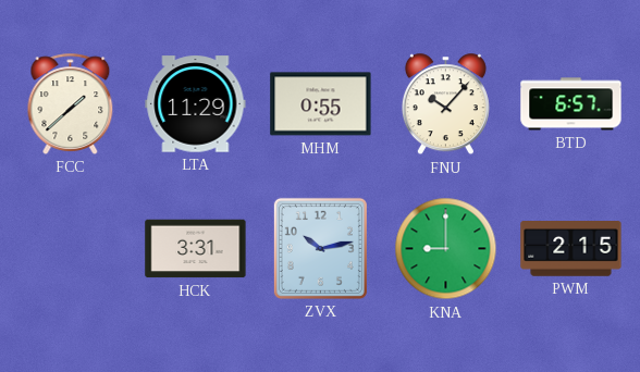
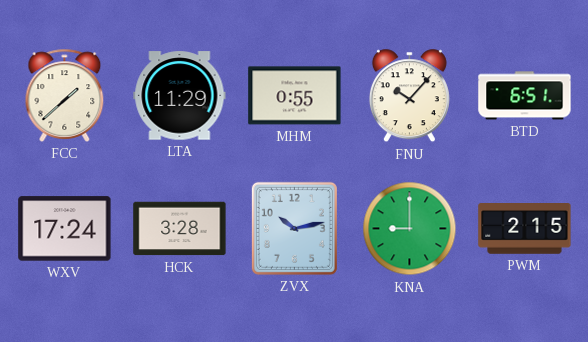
BTD: 6:57 -> 6:51 (525, 96)
WXV: none -> 17:24 (65, 229)
HCK: 3:31 -> 3:28 (180, 229)
